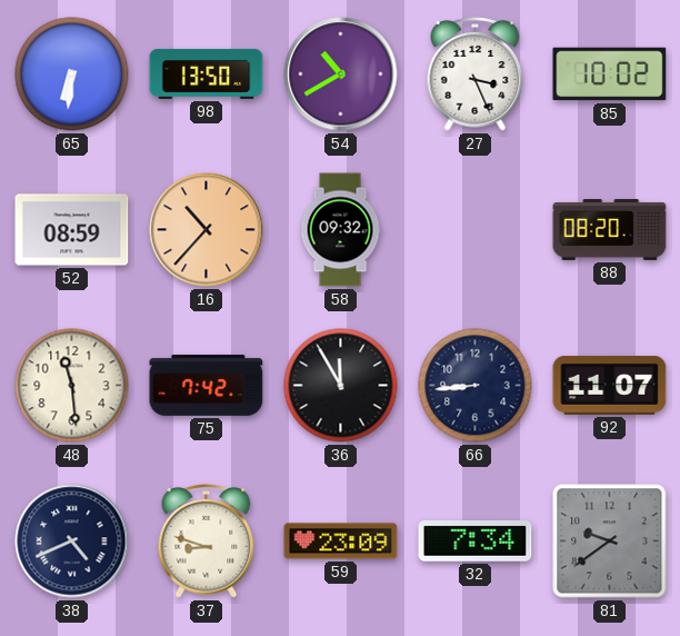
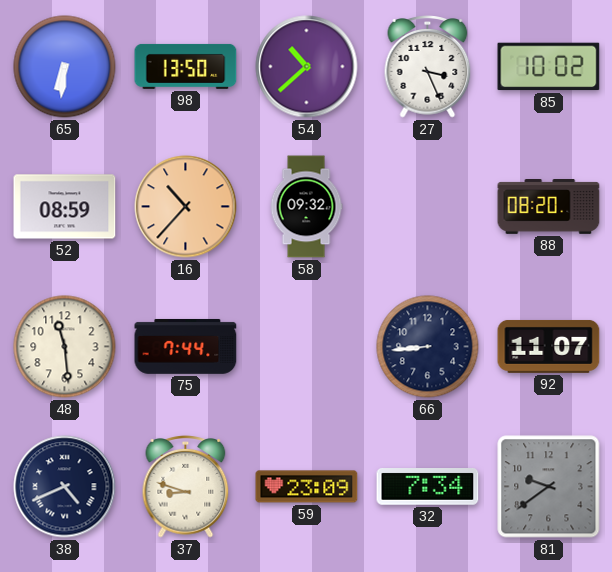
54: 10:40 -> 10:38 (307, 67)
75: 7:42 -> 7:44 (186, 346)
36: 11:55 -> none (341, 386)
